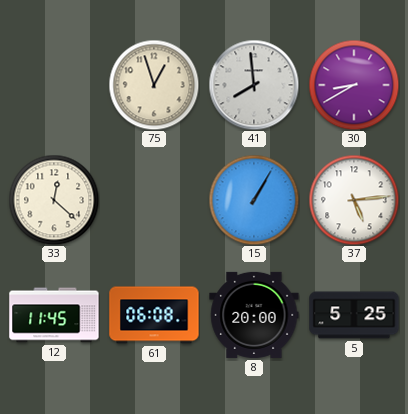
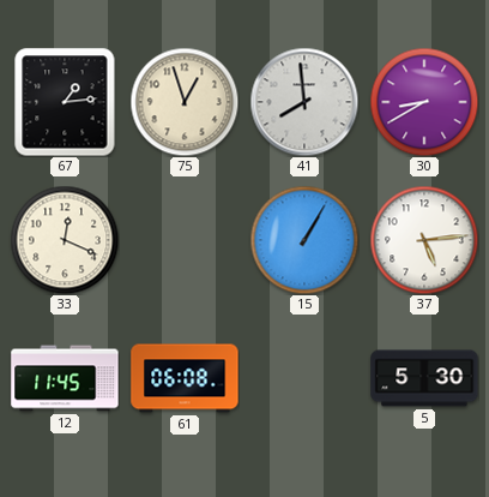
67: none -> 1:14 (65, 102)
33: 12:22 -> 12:19 (65, 240)
8: 20:00 -> none (254, 315)
5: 5:25 -> 5:30 (424, 378)
